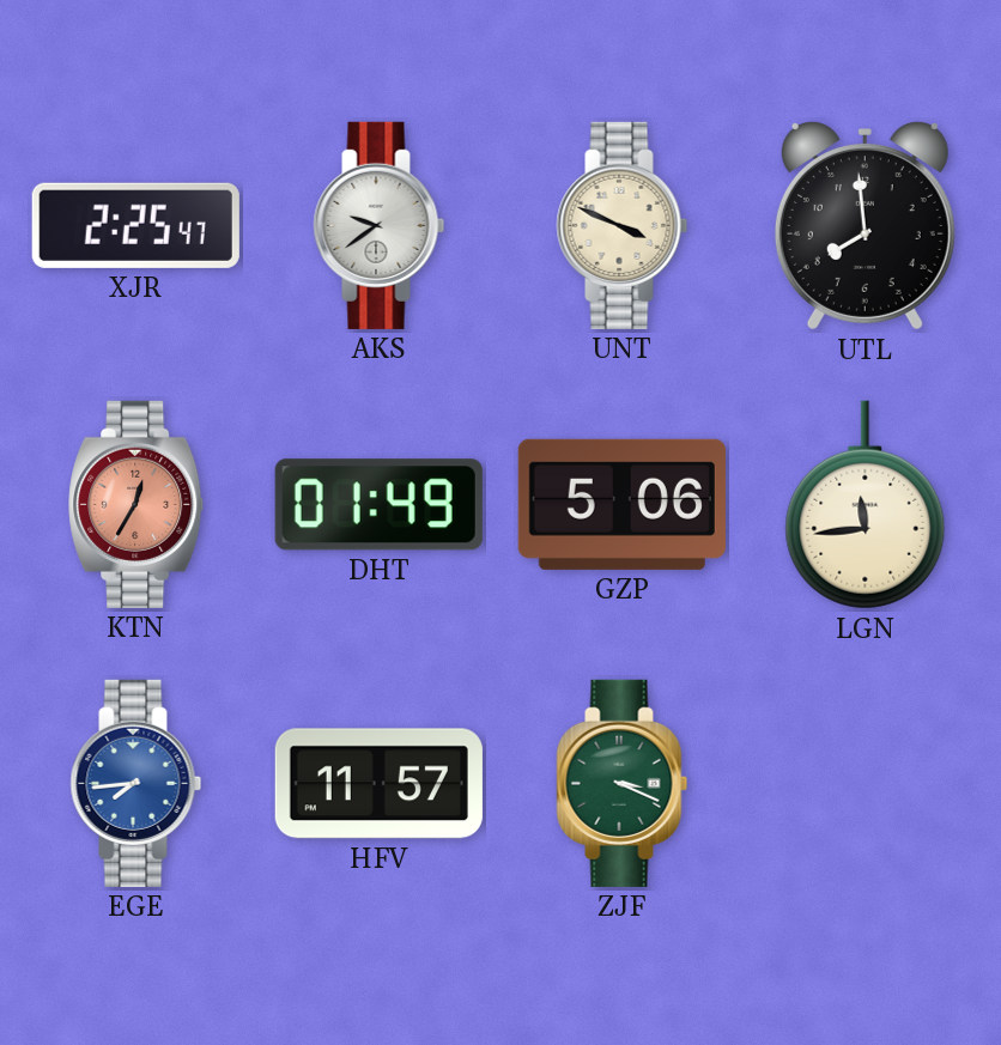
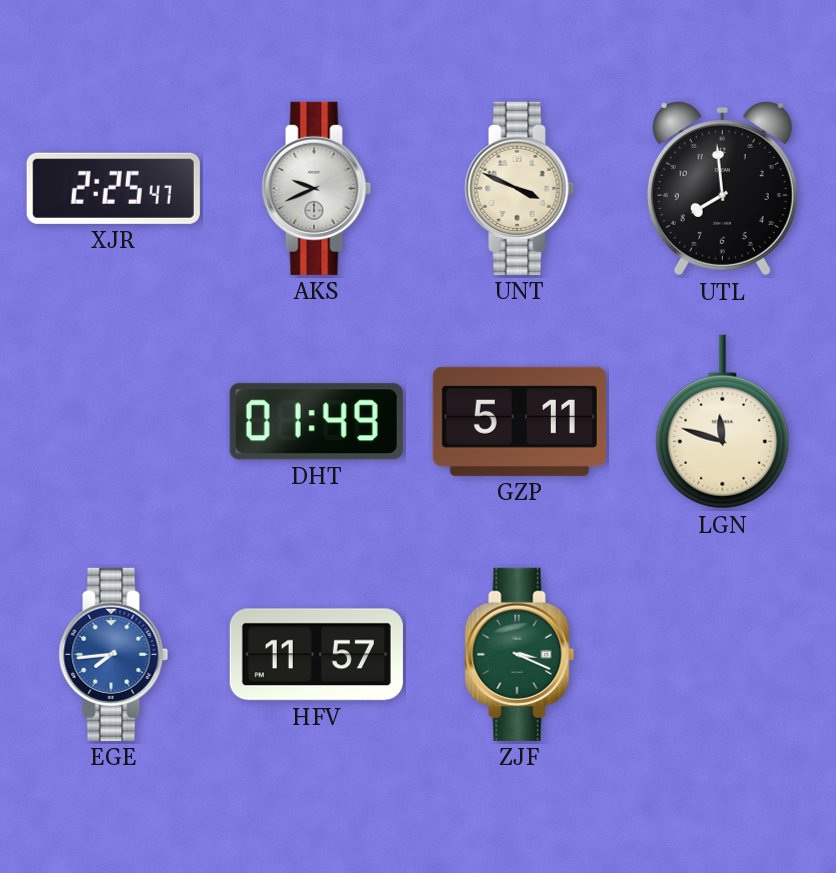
AKS: 9:39 -> 9:41 (317, 188)
KTN: 12:35 -> none (136, 504)
GZP: 5:06 -> 5:11 (519, 421)
LGN: 11:44 -> 11:48 (723, 422)
